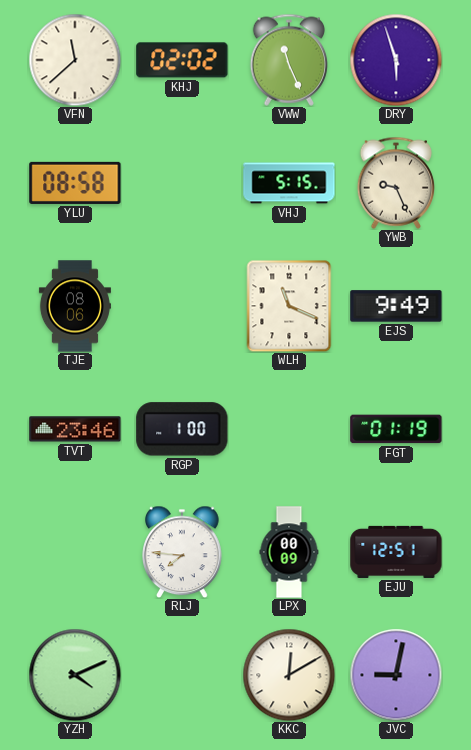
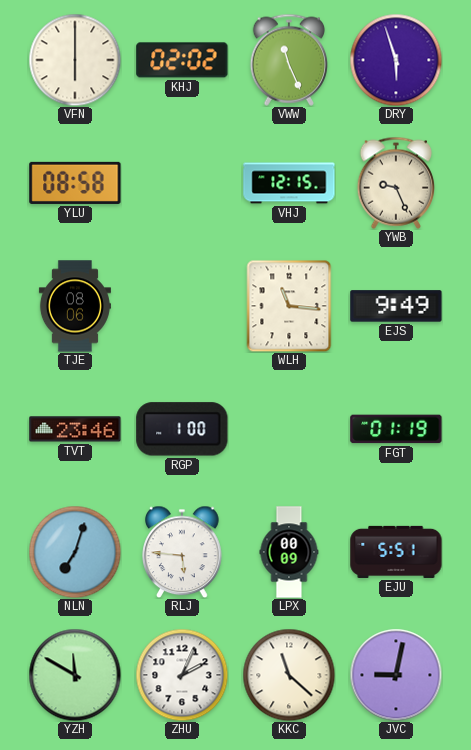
VFN: 11:38 -> 6:00 (75, 60)
VHJ: 5:15 -> 12:15 (289, 183)
WLH: 11:19 -> 11:16 (289, 306)
NLN: none -> 7:03 (75, 552)
RLJ: 7:46 -> 5:46 (183, 552)
EJU: 12:51 -> 5:51 (396, 552)
YZH: 4:11 -> 11:50 (75, 675)
ZHU: none -> 2:04 (182, 675)
KKC: 12:10 -> 11:22 (289, 675)
